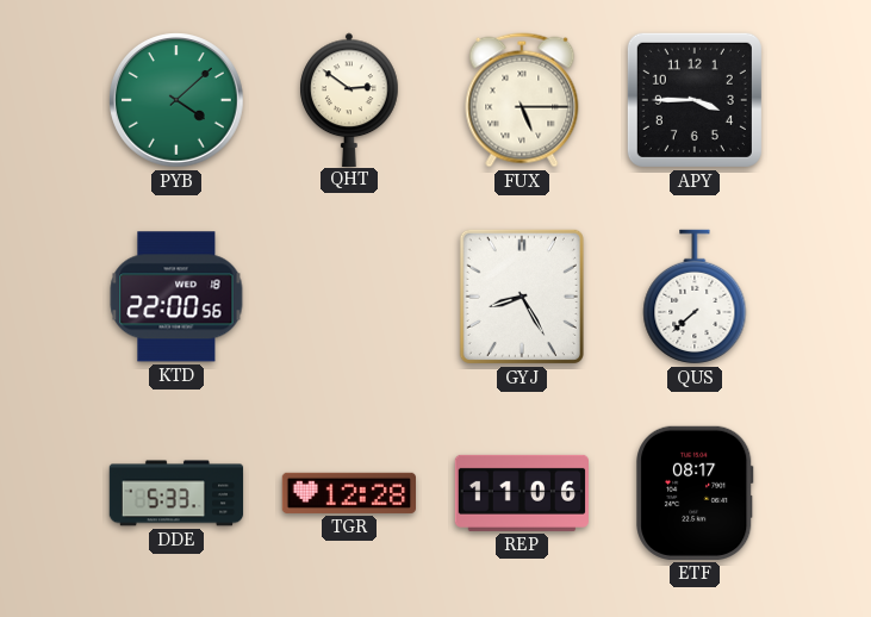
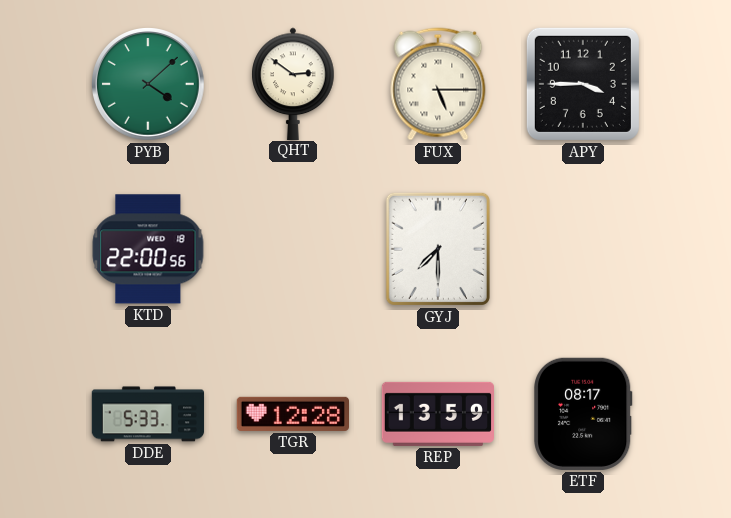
GYJ: 8:25 -> 7:30 (438, 249)
QUS: 7:38 -> none (695, 297)
REP: 11:06 -> 13:59 (437, 414)
